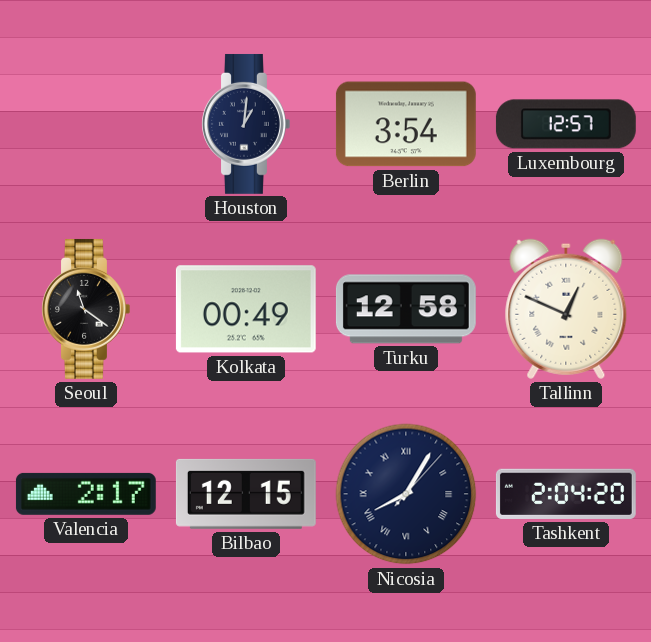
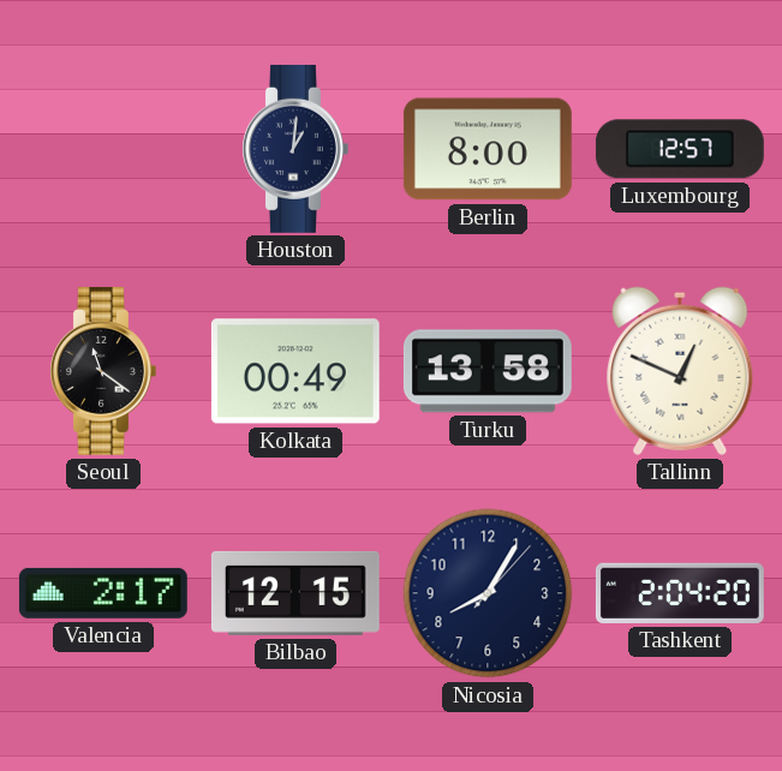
Berlin: 3:54 -> 8:00 (488, 149)
Turku: 12:58 -> 13:58 (488, 371)
Nicosia numerals: Roman -> Arabic (488, 593)
